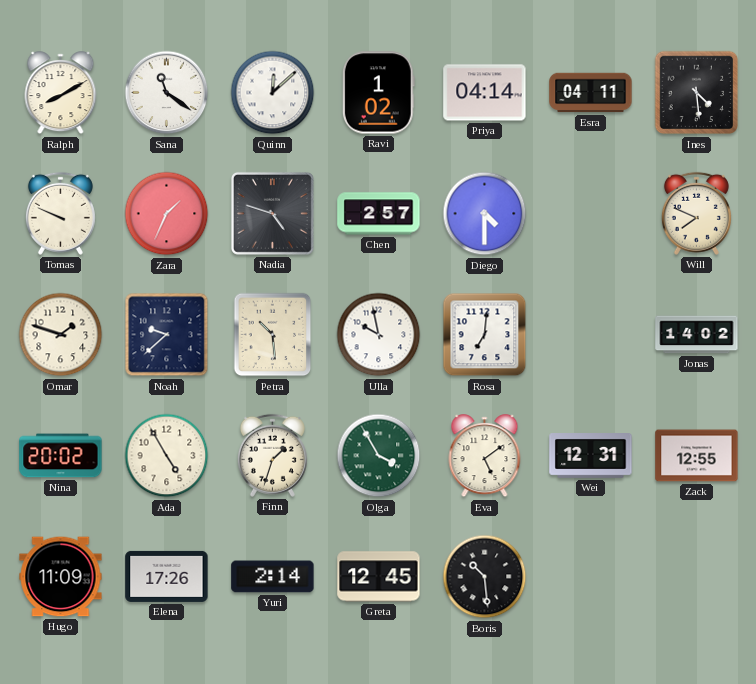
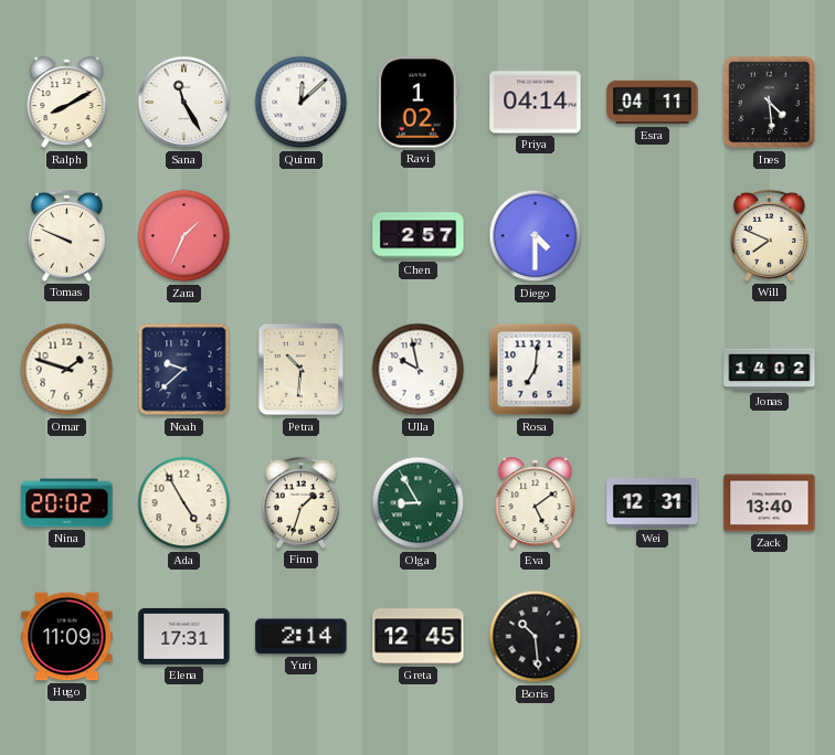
Sana: 11:21 -> 11:25 (184, 103)
Nadia: 4:48 -> none (272, 213)
Petra: 10:29 -> 10:31 (302, 370)
Olga: 3:55 -> 8:55 (419, 503)
Zack: 12:55 -> 13:40 (770, 503)
Elena: 17:26 -> 17:31 (184, 636)
